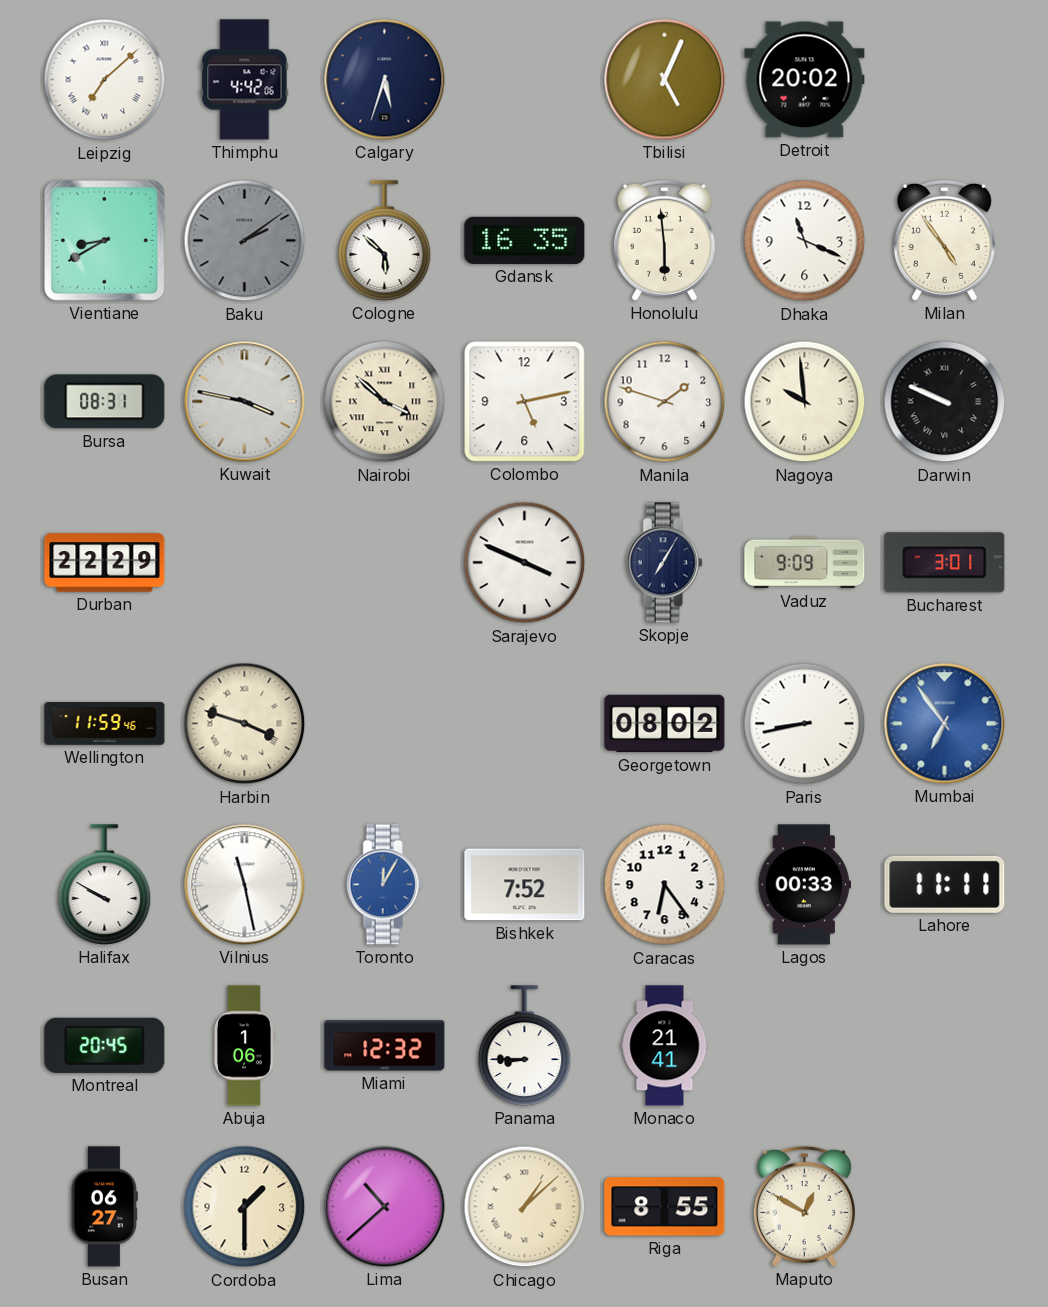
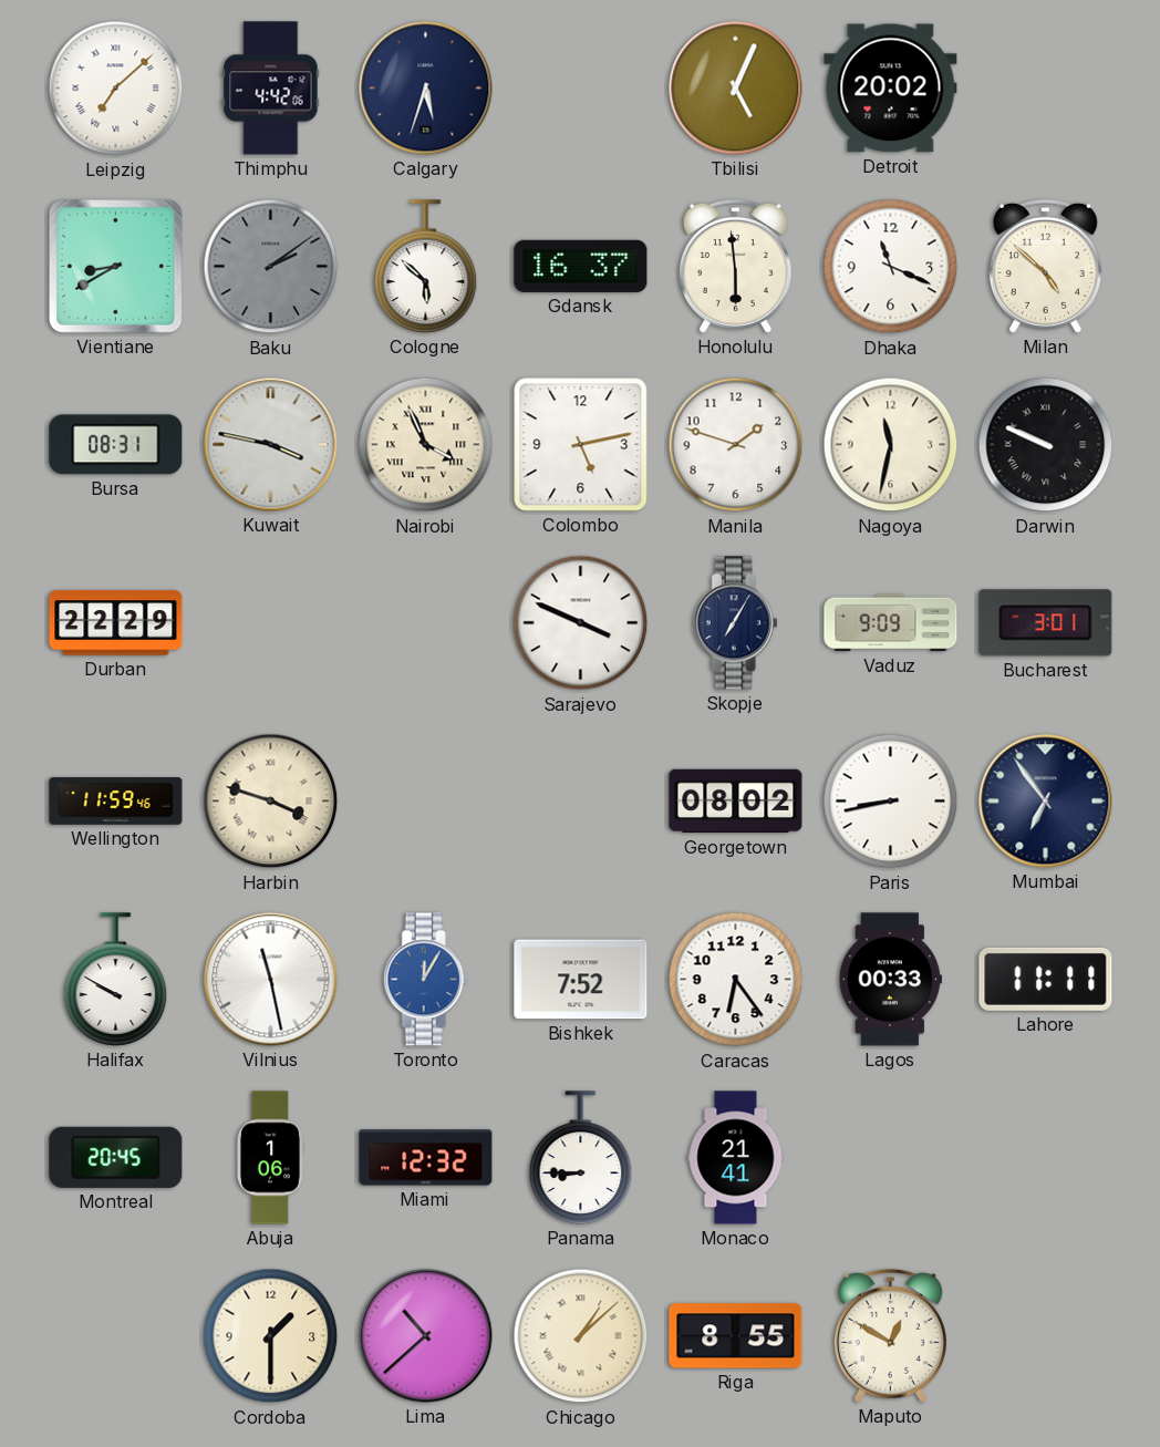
Gdansk: 16:35 -> 16:37 (581, 266)
Milan: 4:54 -> 4:52 (1045, 266)
Nairobi: 3:52 -> 3:56 (426, 445)
Nagoya: 9:59 -> 11:32 (891, 445)
Mumbai dial: blue -> navy (1046, 802)
Busan: 06:27 -> none (104, 1207)
